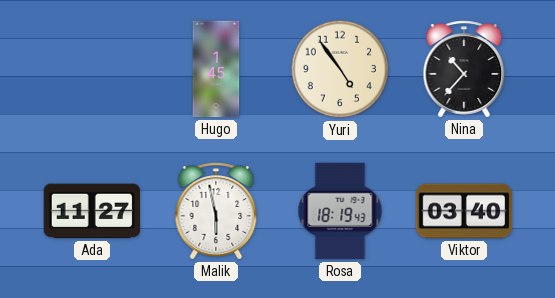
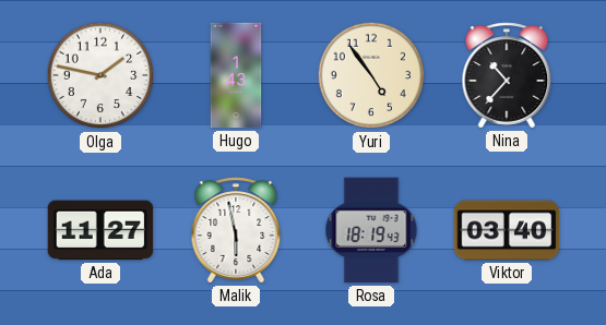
Olga: none -> 1:47 (100, 75)
Hugo: 1:45 -> 1:43 (236, 75)
